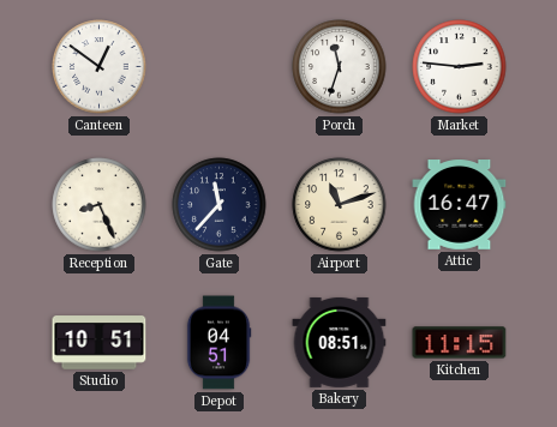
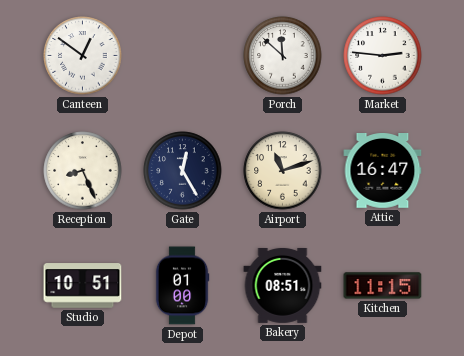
Porch: 11:33 -> 11:52 (283, 56)
Gate: 11:37 -> 12:25 (183, 171)
Depot: 04:51 -> 01:00 (182, 286)
